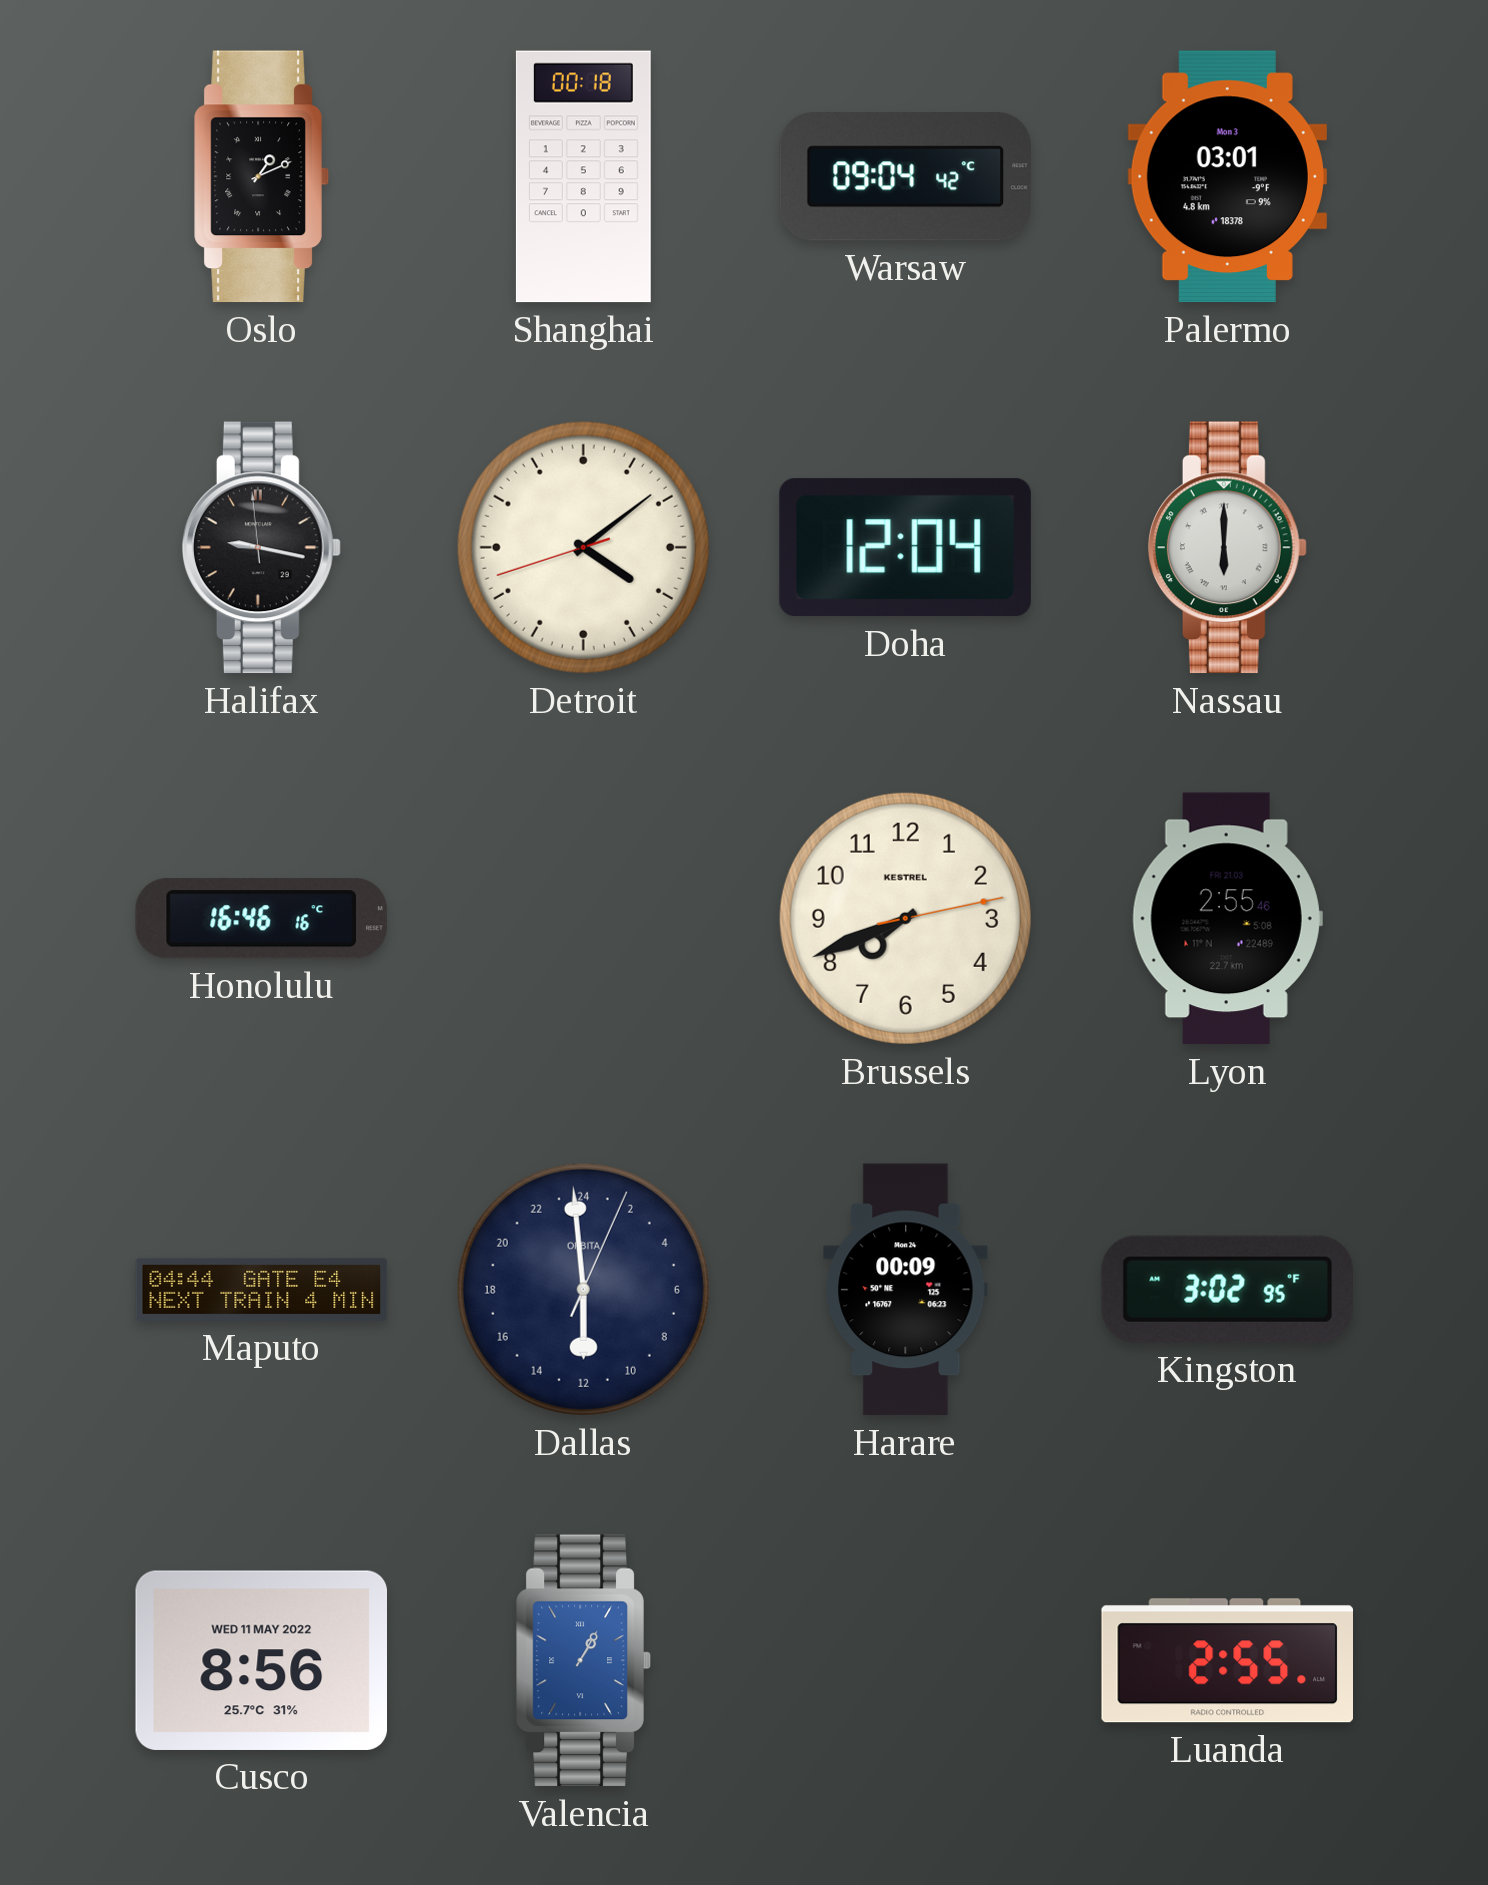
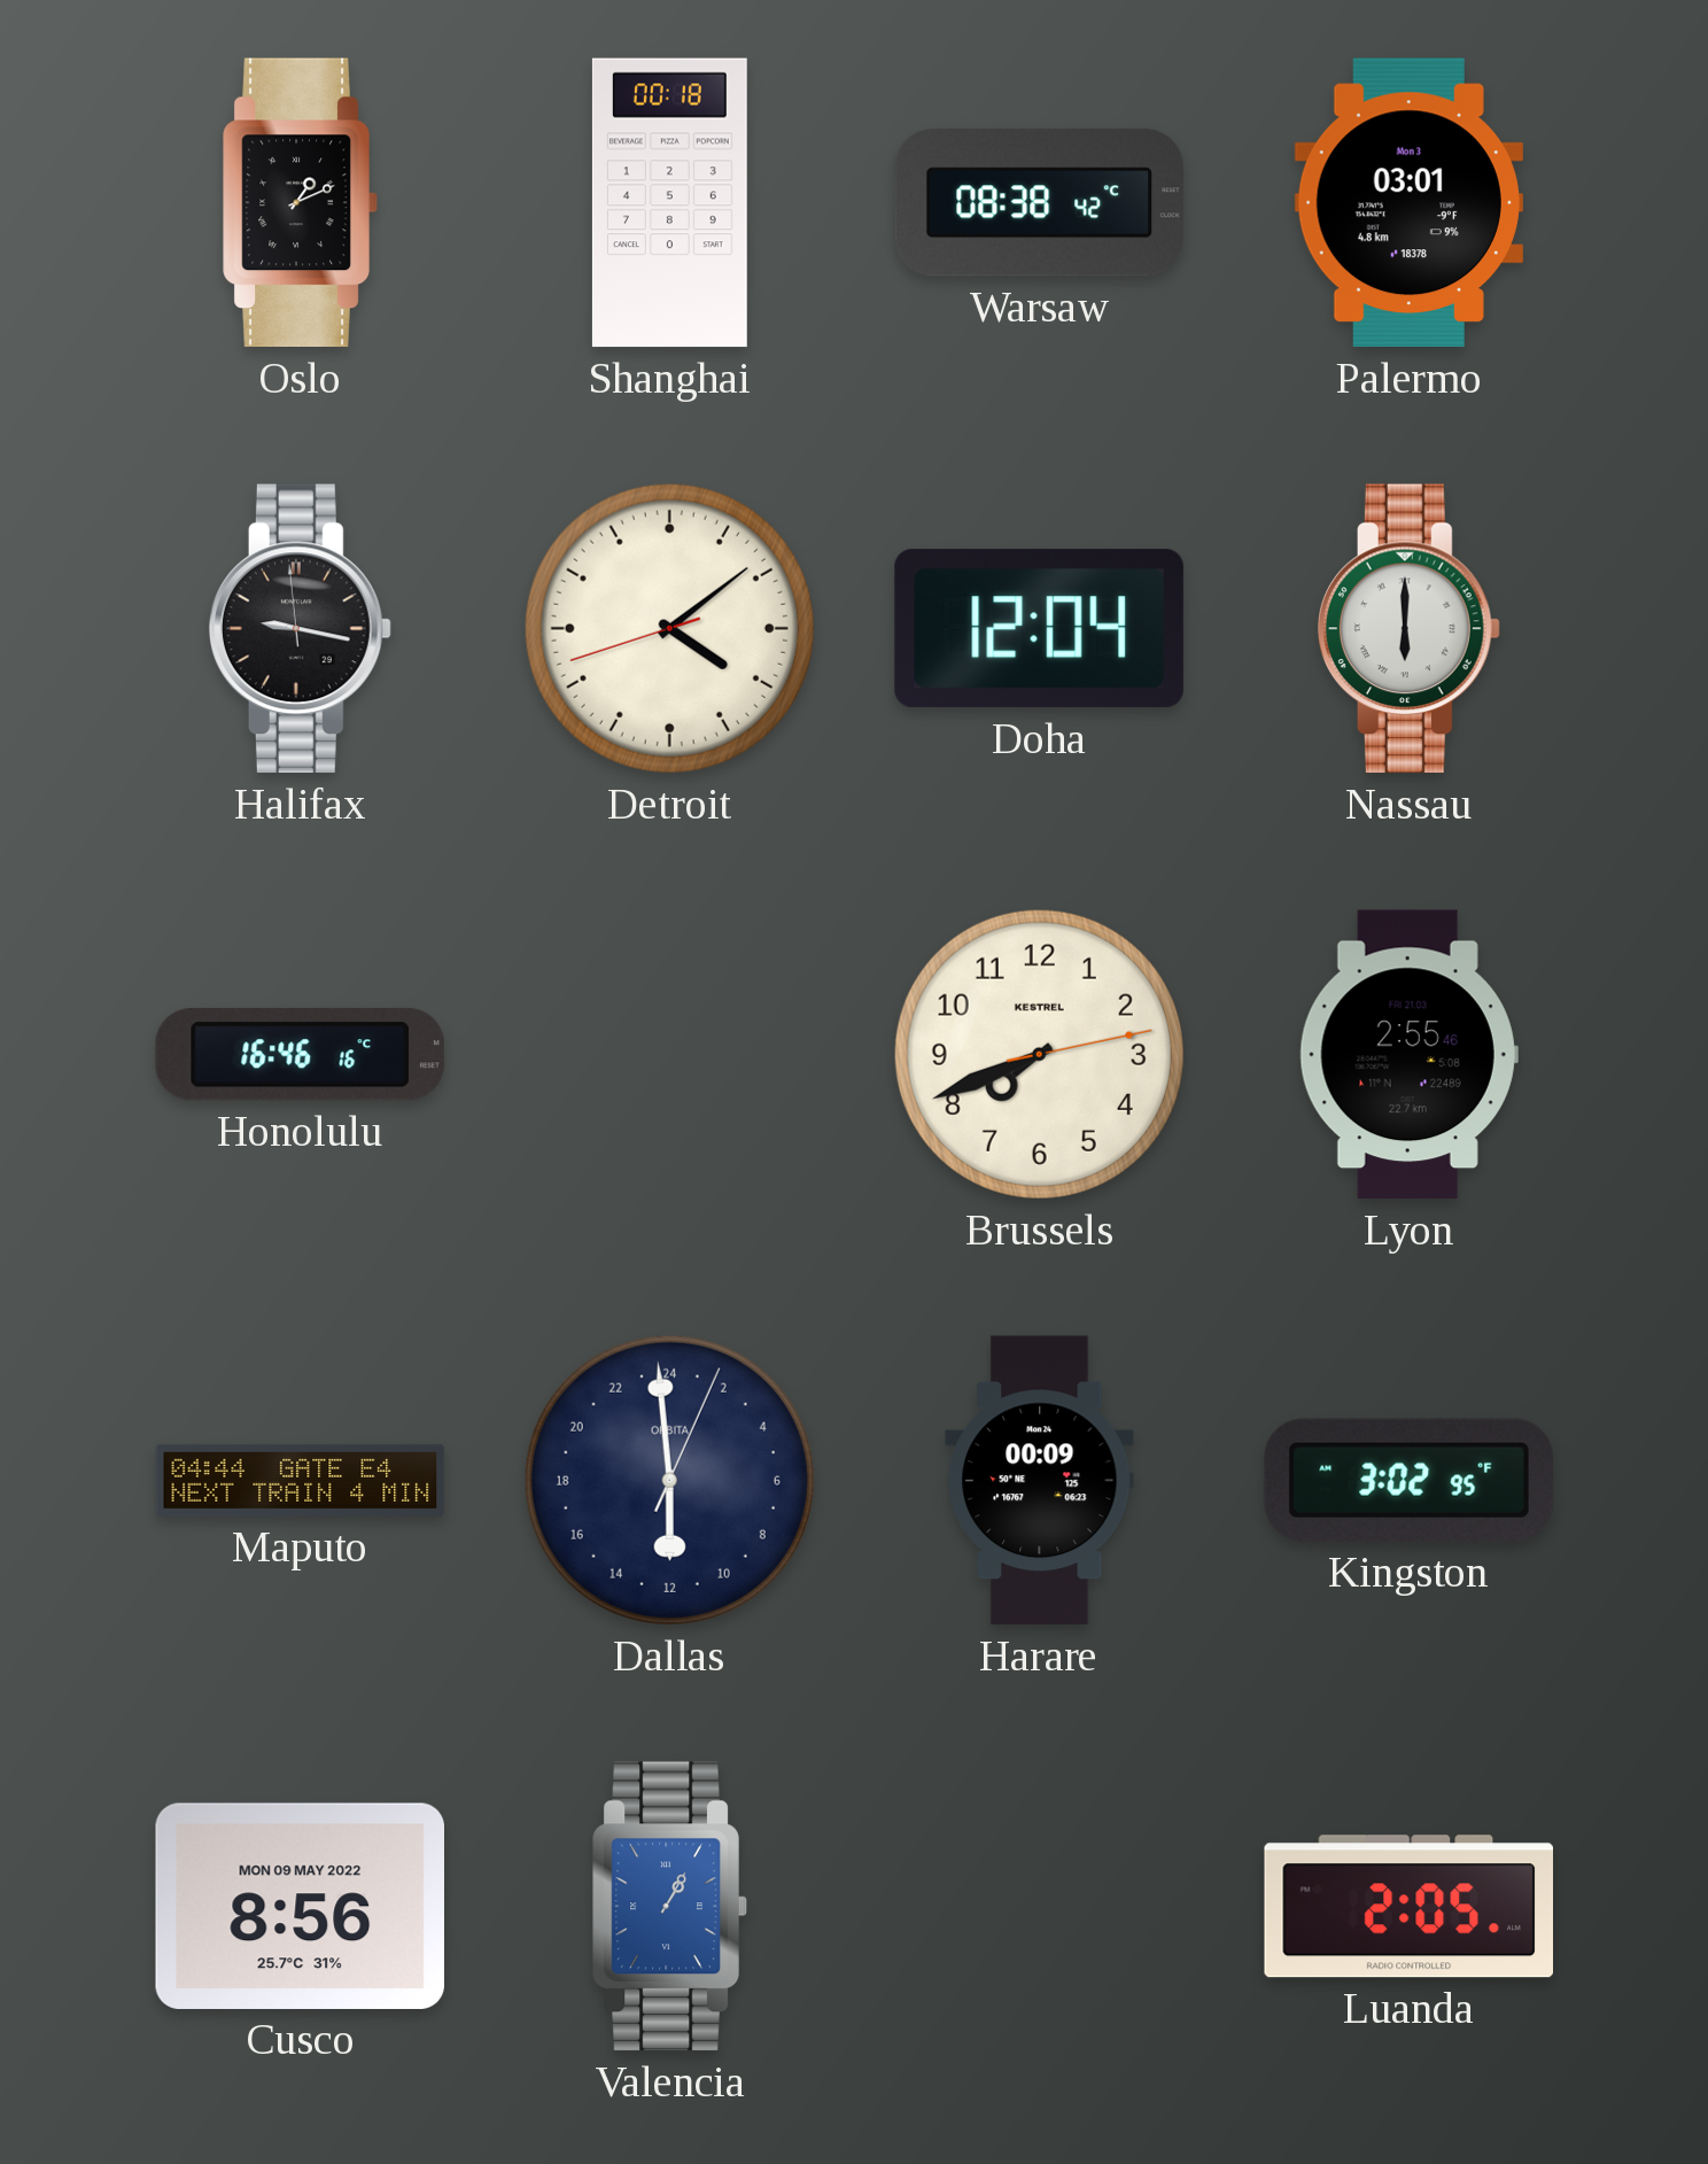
Warsaw: 09:04 -> 08:38 (1040, 203)
Cusco date: WED 11 MAY 2022 -> MON 09 MAY 2022 (300, 1906)
Luanda: 2:55 -> 2:05 (1408, 1907)
